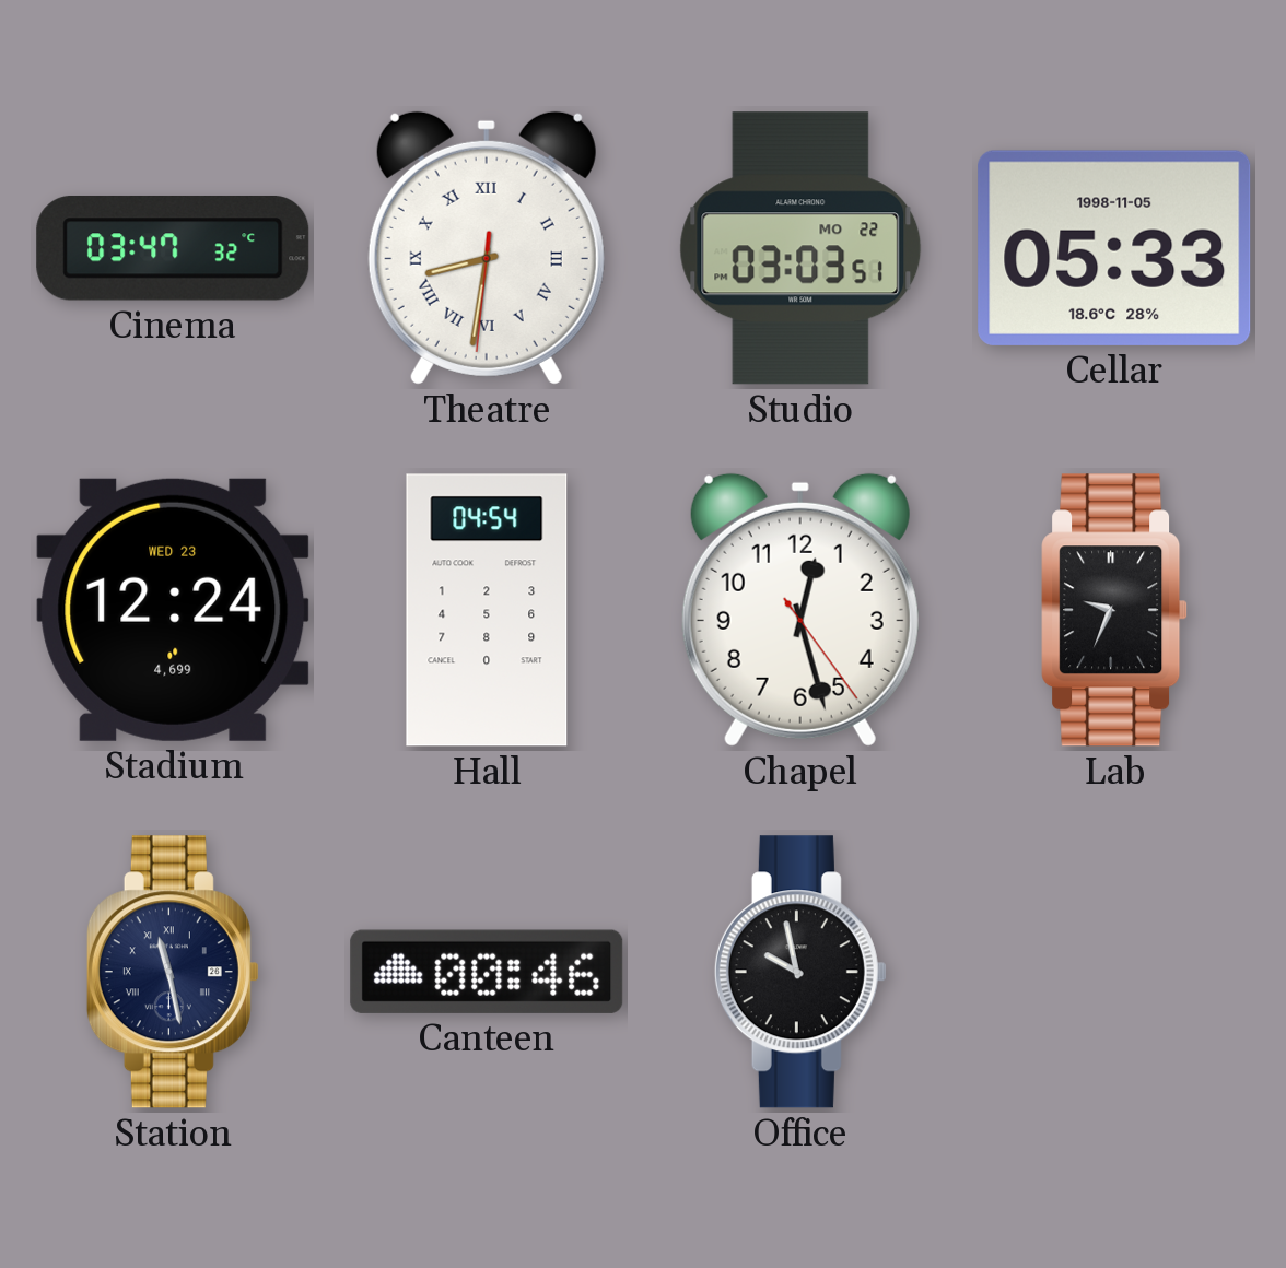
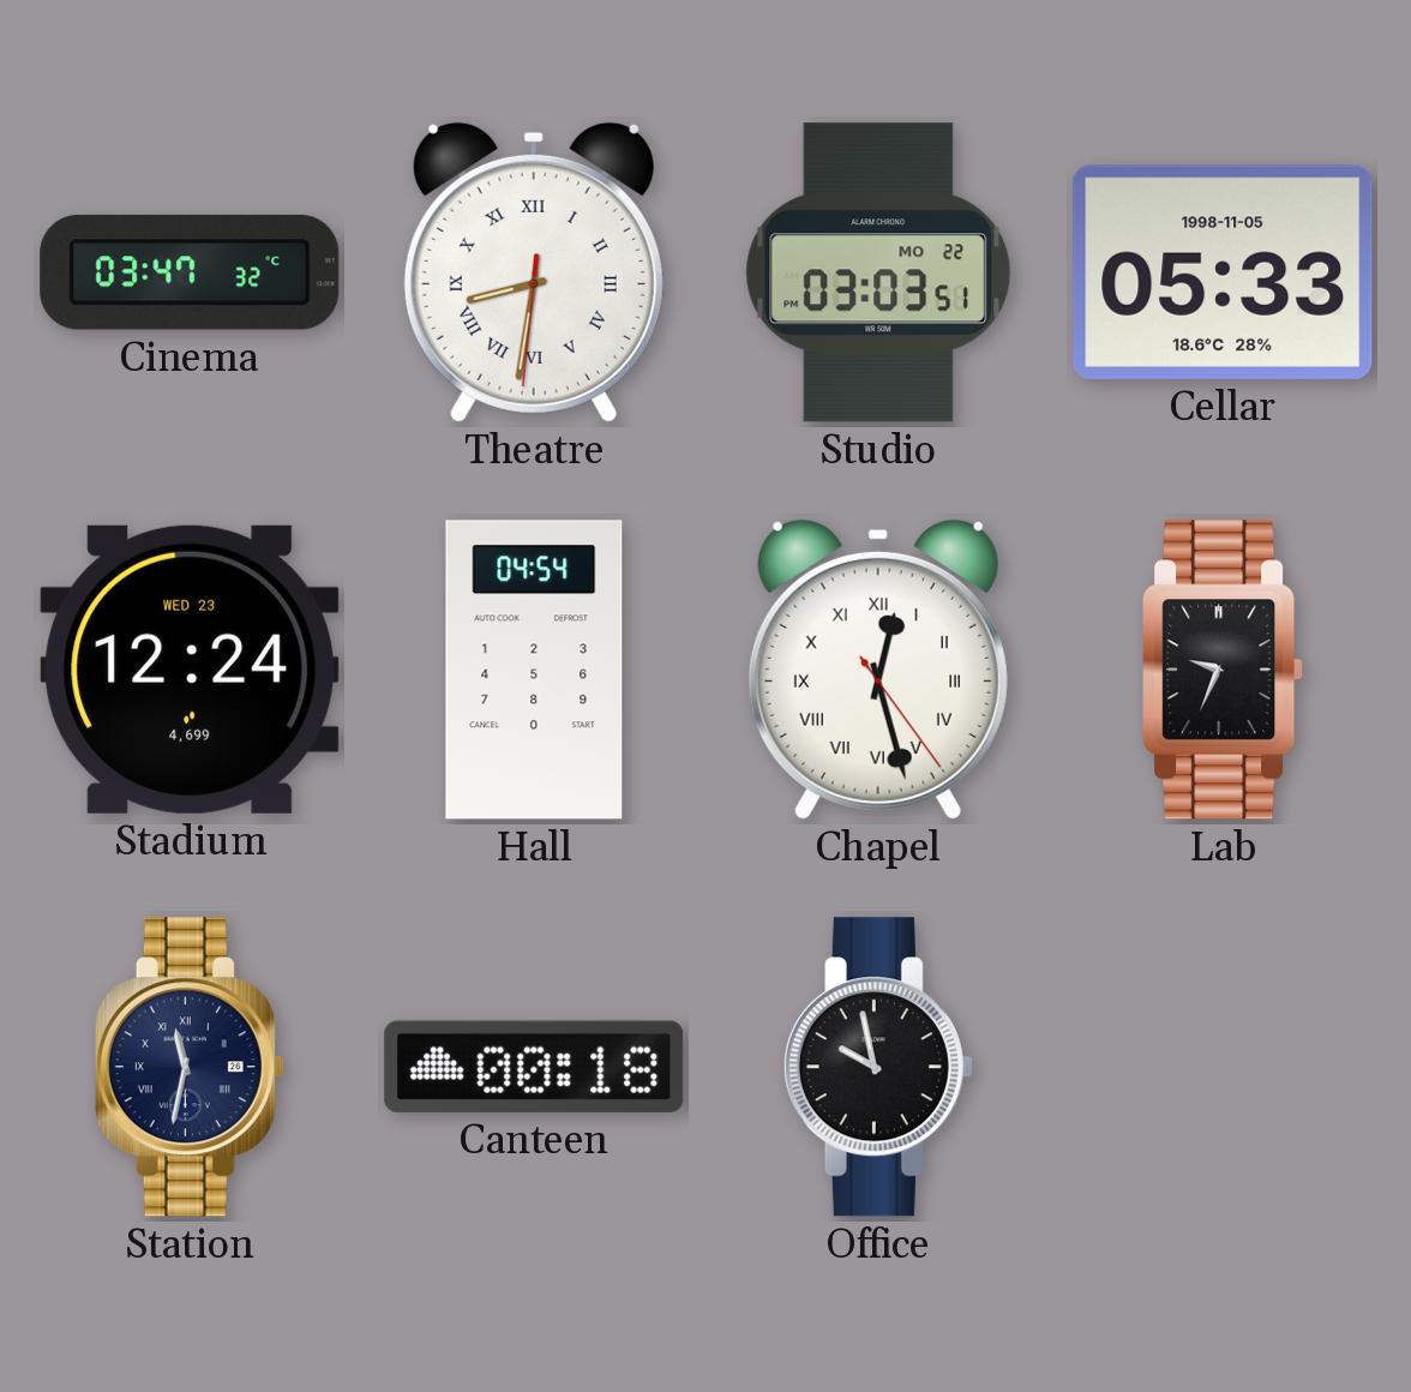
Chapel numerals: Arabic -> Roman (878, 670)
Station: 11:28 -> 11:32 (190, 1067)
Canteen: 00:46 -> 00:18 (534, 1067)
